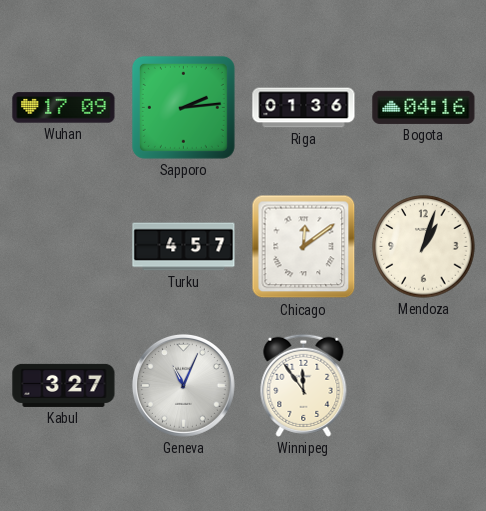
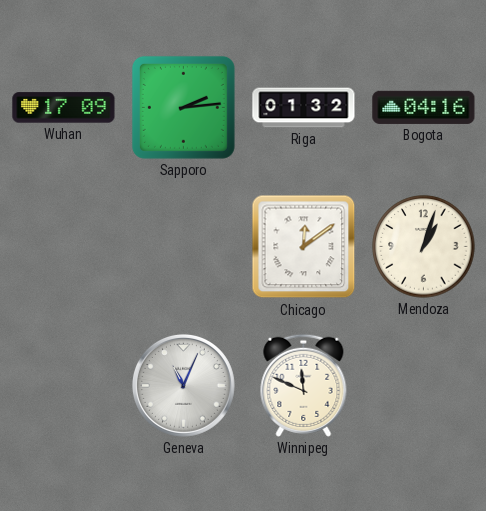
Riga: 01:36 -> 01:32 (304, 108)
Turku: 4:57 -> none (184, 247)
Kabul: 3:27 -> none (64, 385)
Winnipeg: 11:54 -> 11:49 (304, 385)
